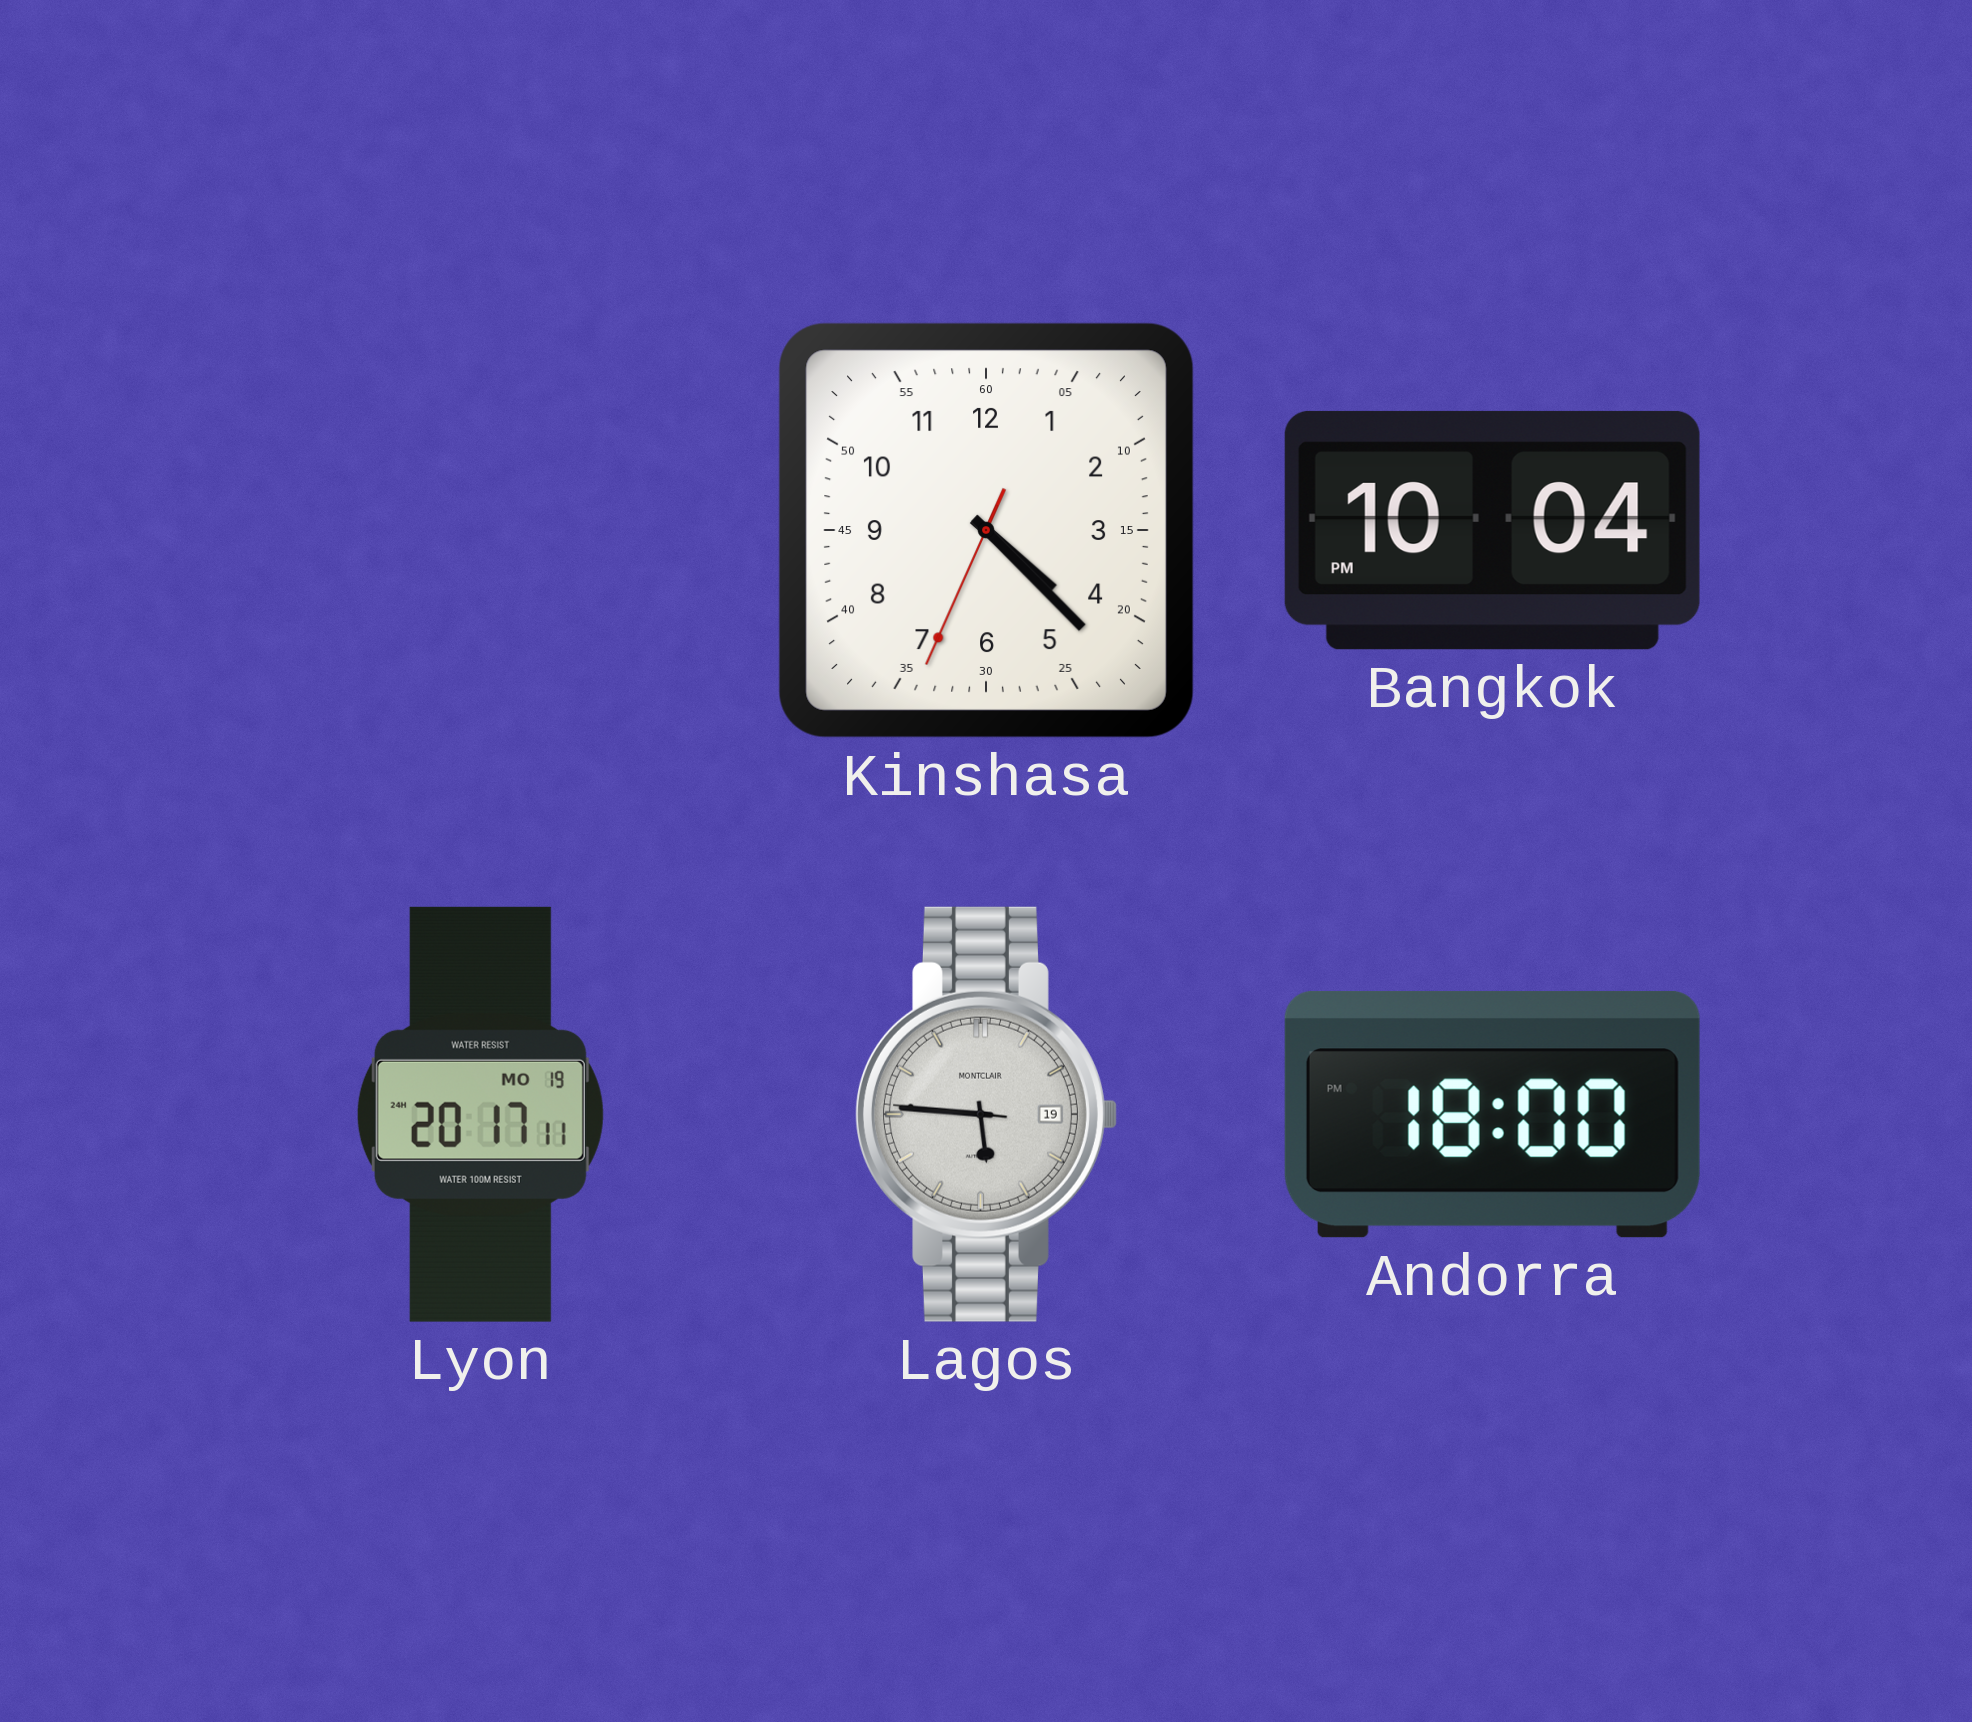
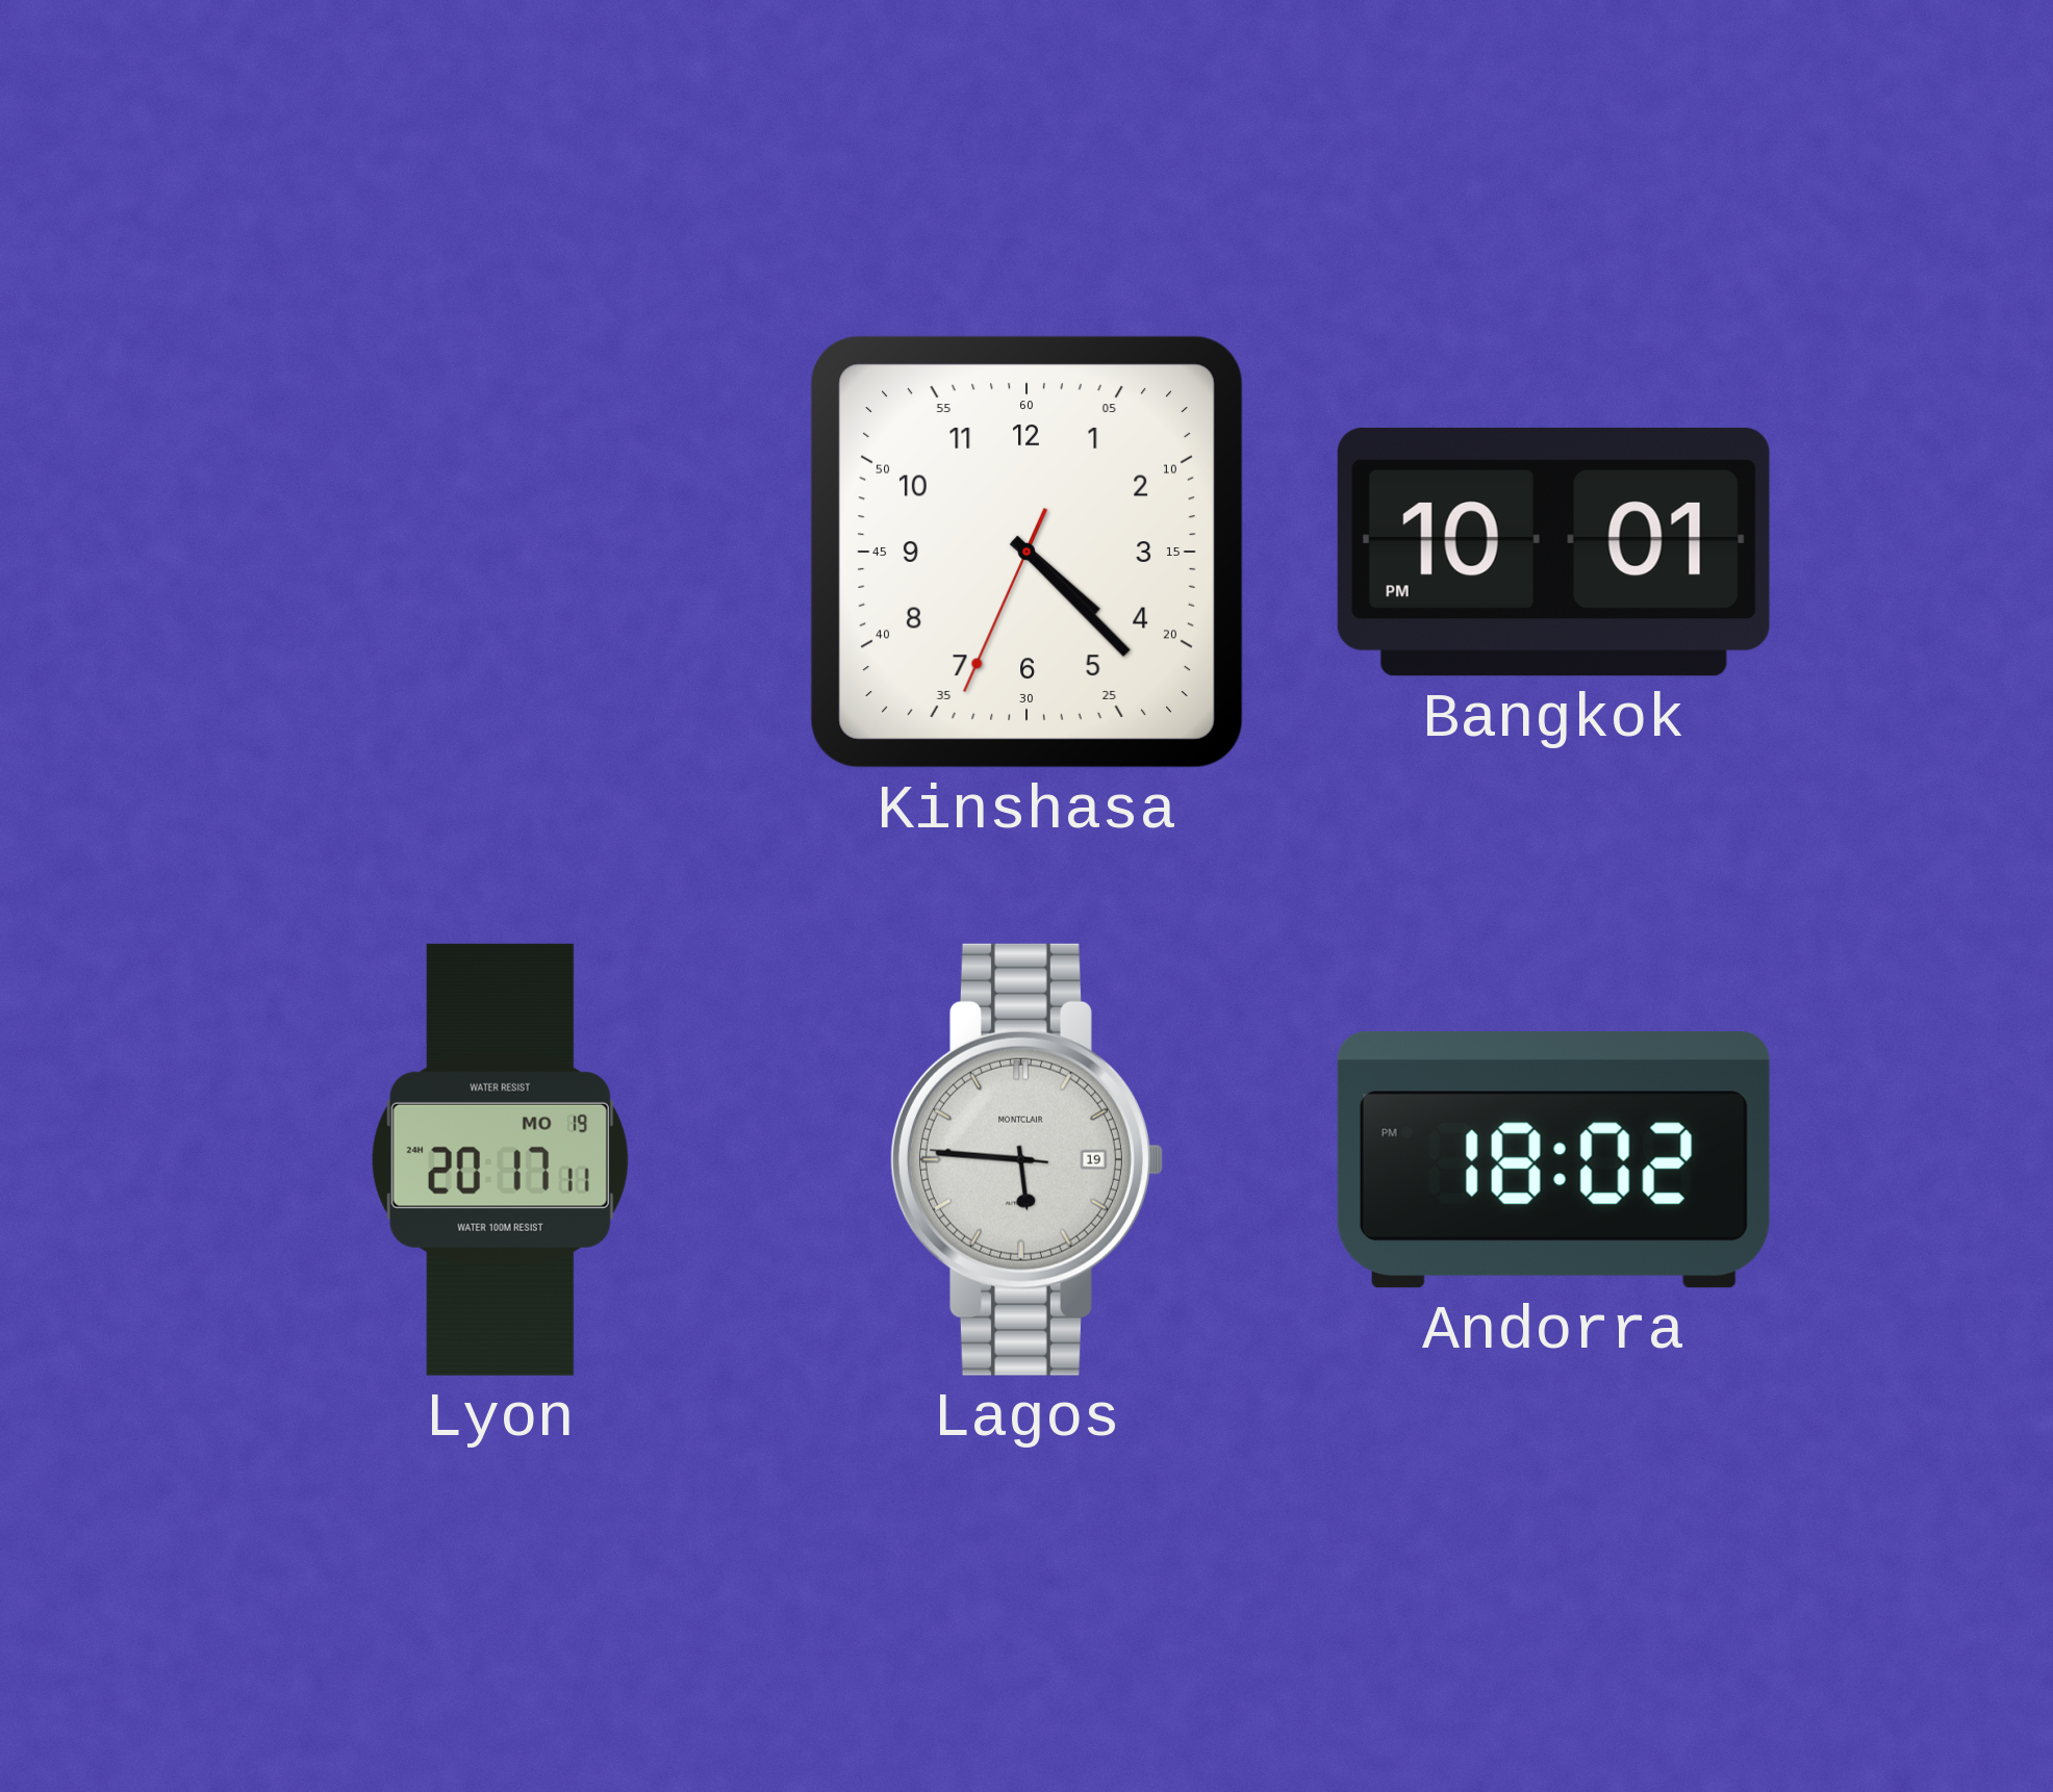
Bangkok: 10:04 -> 10:01 (1553, 552)
Andorra: 18:00 -> 18:02 (1553, 1159)
